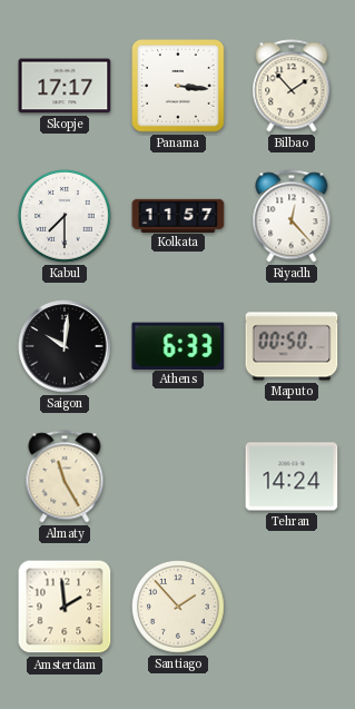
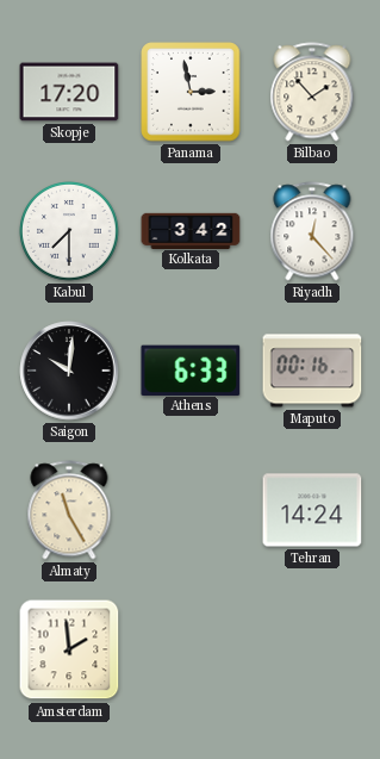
Skopje: 17:17 -> 17:20 (69, 92)
Panama: 3:16 -> 2:58 (191, 92)
Kolkata: 11:57 -> 3:42 (191, 230)
Maputo: 00:50 -> 00:16 (312, 371)
Santiago: 1:53 -> none (179, 608)
